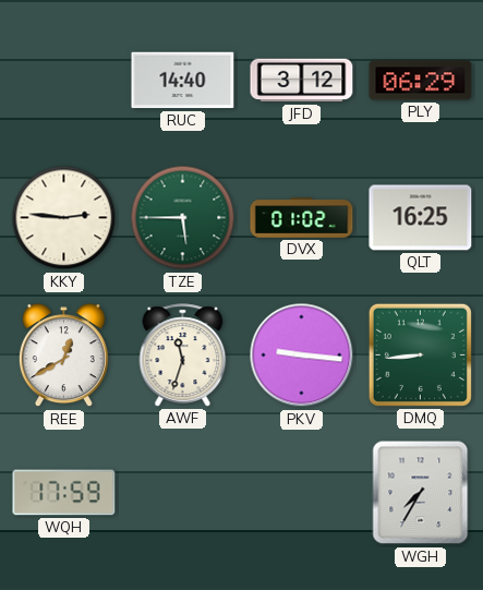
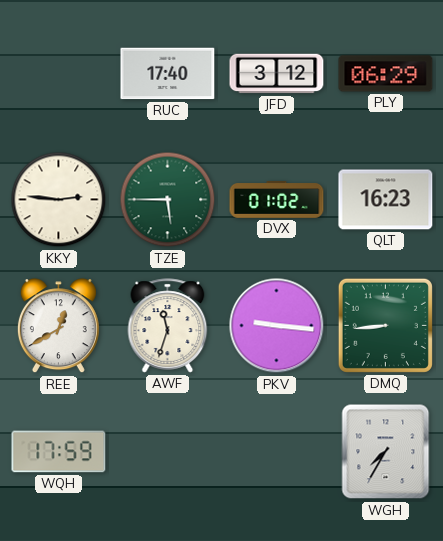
RUC: 14:40 -> 17:40 (168, 74)
QLT: 16:25 -> 16:23 (386, 200)
